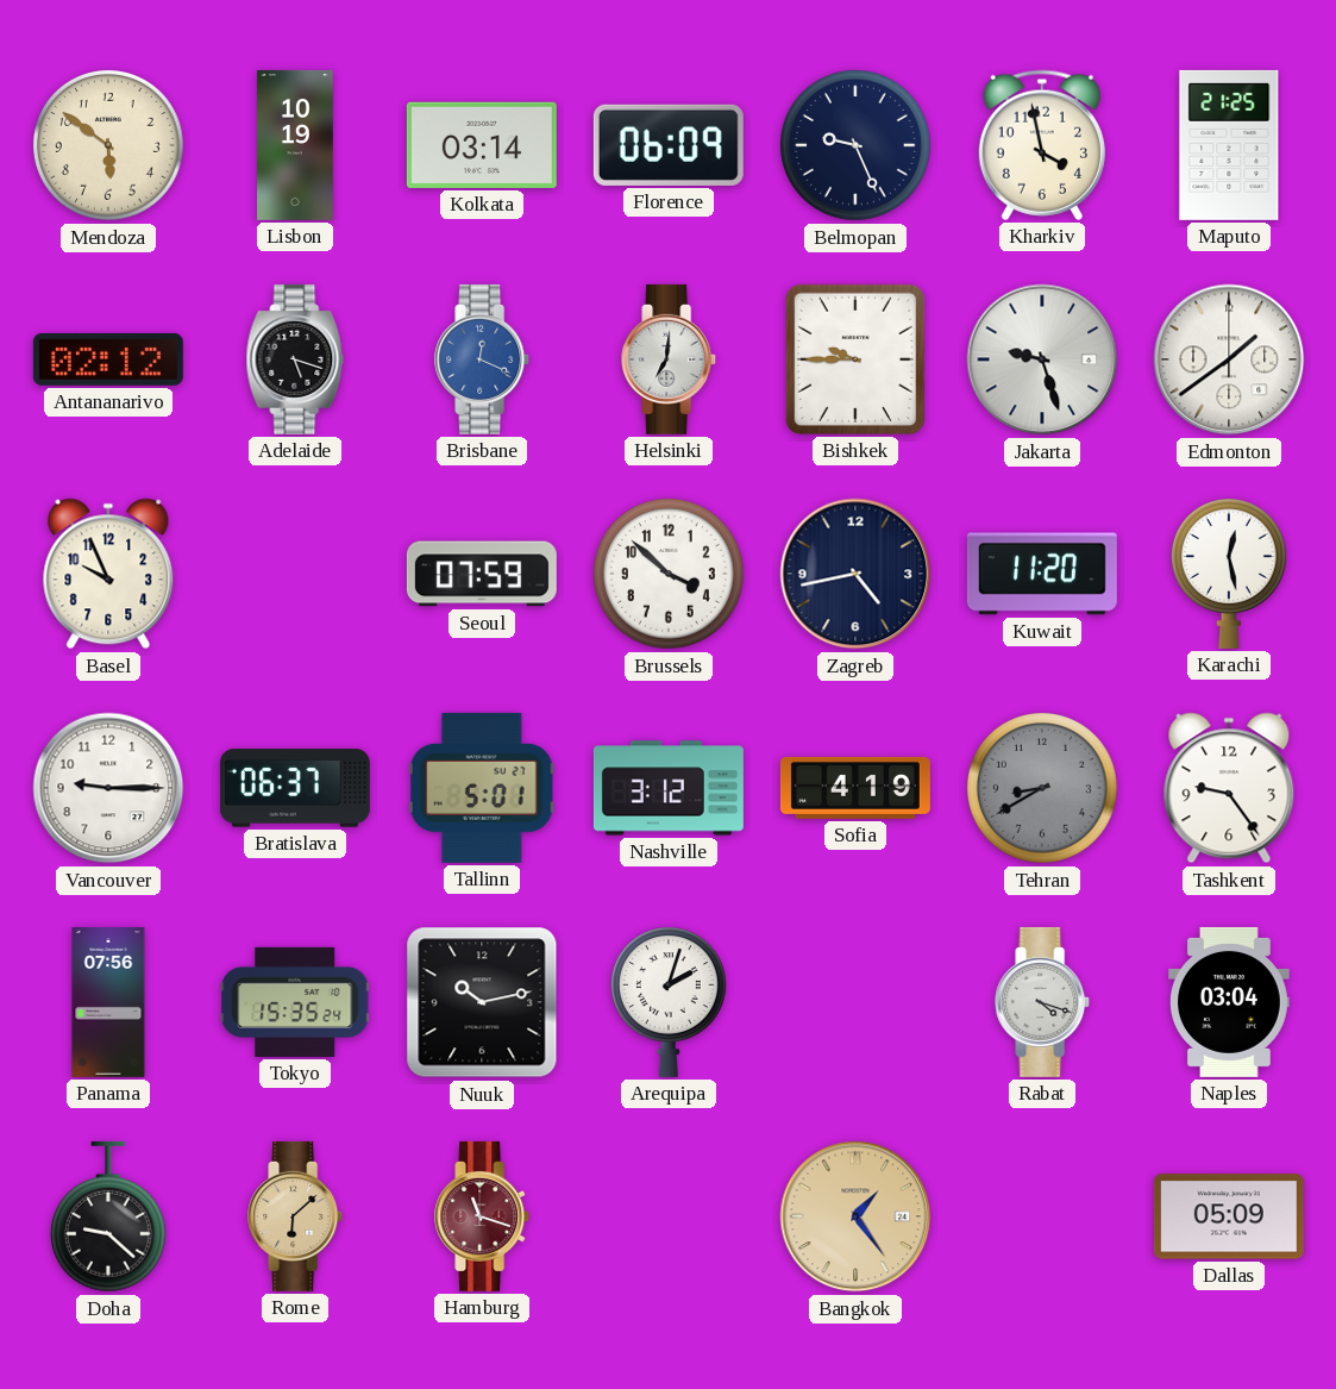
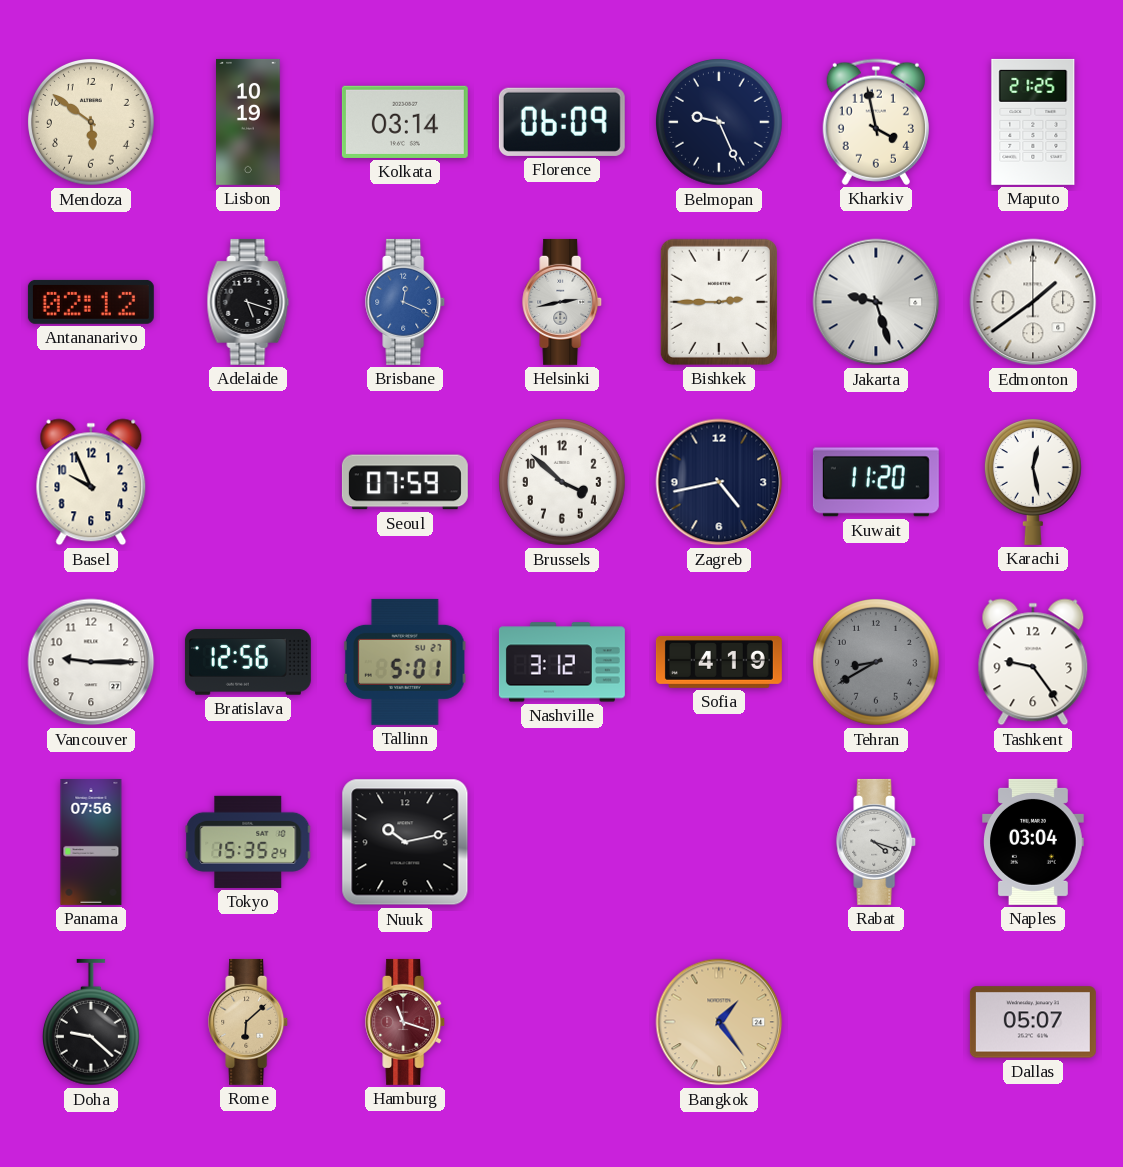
Helsinki: 7:01 -> 2:43 (563, 302)
Bishkek: 9:45 -> 2:45 (719, 302)
Bratislava: 06:37 -> 12:56 (248, 662)
Arequipa: 2:03 -> none (669, 1002)
Dallas: 05:09 -> 05:07 (1033, 1022)
